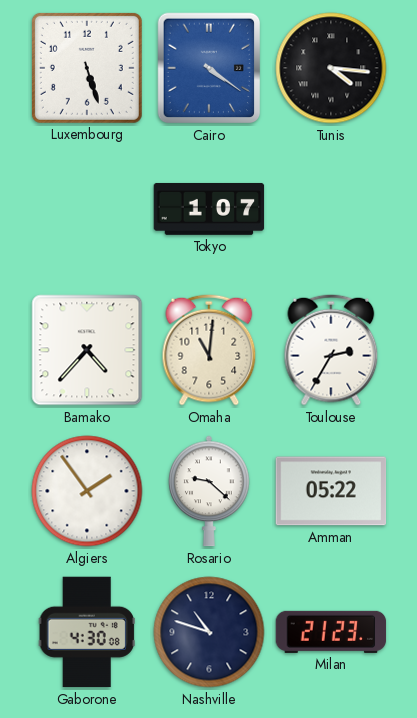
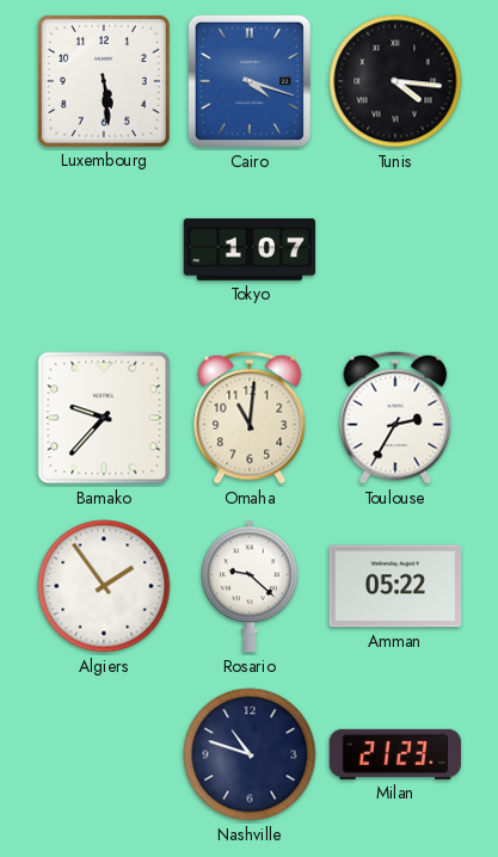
Luxembourg: 5:27 -> 5:29 (104, 81)
Cairo: 4:21 -> 4:18 (250, 81)
Bamako: 4:37 -> 9:37 (104, 418)
Gaborone: 4:30 -> none (87, 632)
